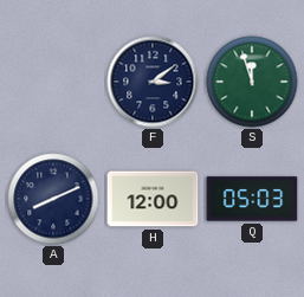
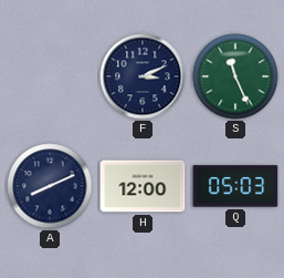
F: 3:09 -> 3:11 (143, 76)
S: 11:57 -> 11:26 (235, 76)
